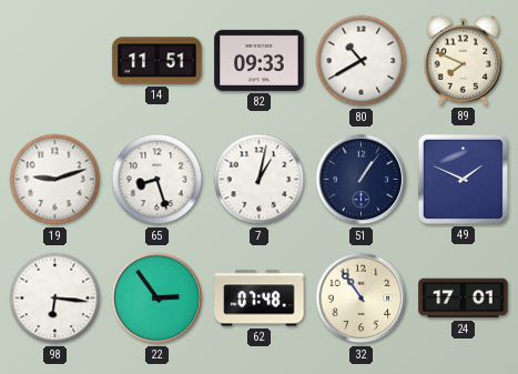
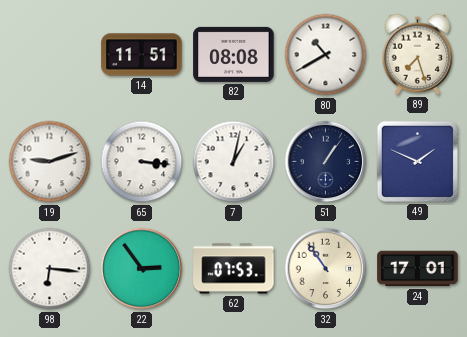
82: 09:33 -> 08:08 (234, 54)
89: 7:49 -> 7:27 (418, 54)
65: 8:27 -> 3:16 (142, 162)
62: 07:48 -> 07:53 (234, 269)
